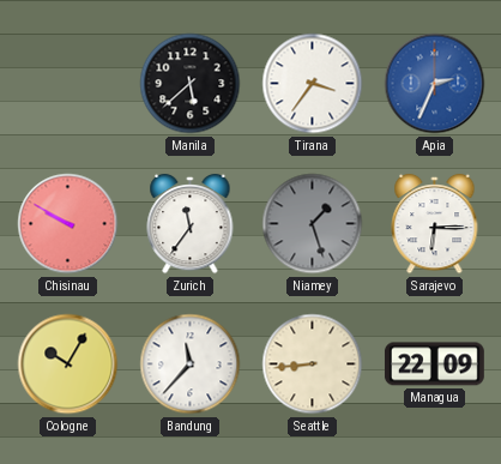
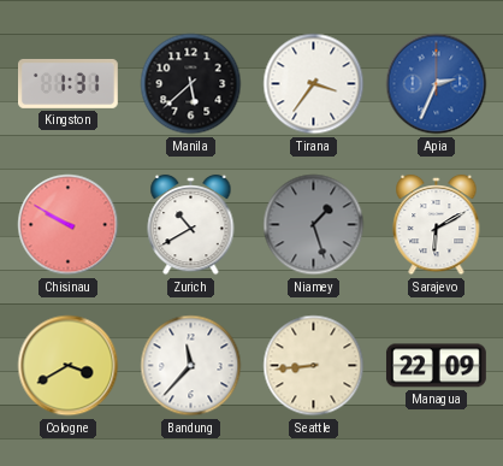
Kingston: none -> 1:31 (69, 83)
Zurich: 11:36 -> 10:40 (191, 225)
Sarajevo: 6:15 -> 6:10 (437, 225)
Cologne: 10:05 -> 3:40 (69, 366)
